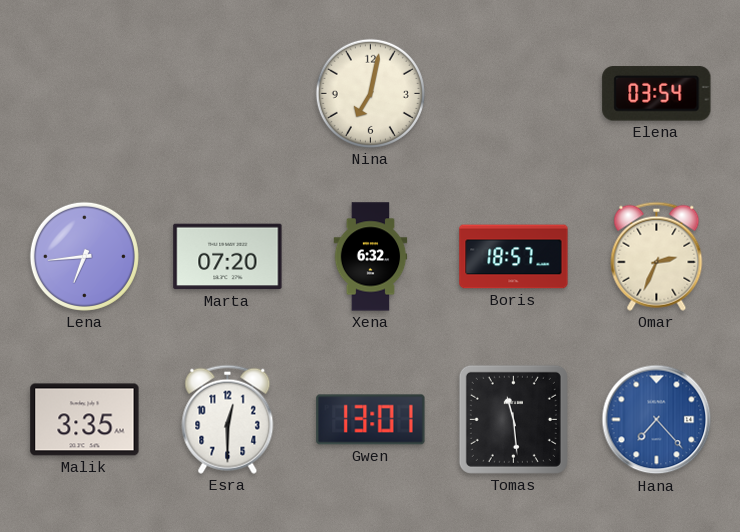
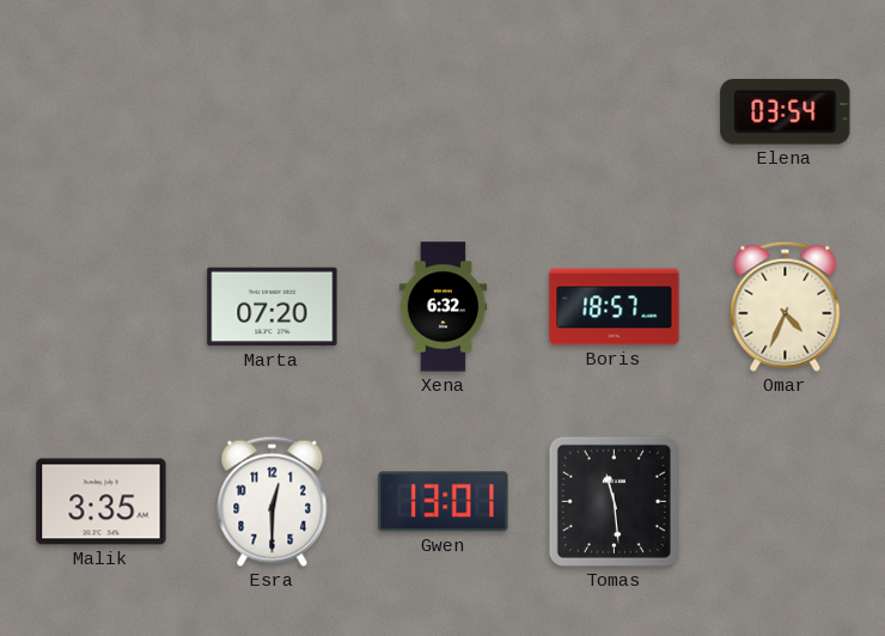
Nina: 7:02 -> none (370, 93)
Lena: 6:44 -> none (84, 256)
Omar: 2:34 -> 4:34 (786, 306)
Hana: 7:23 -> none (657, 420)
